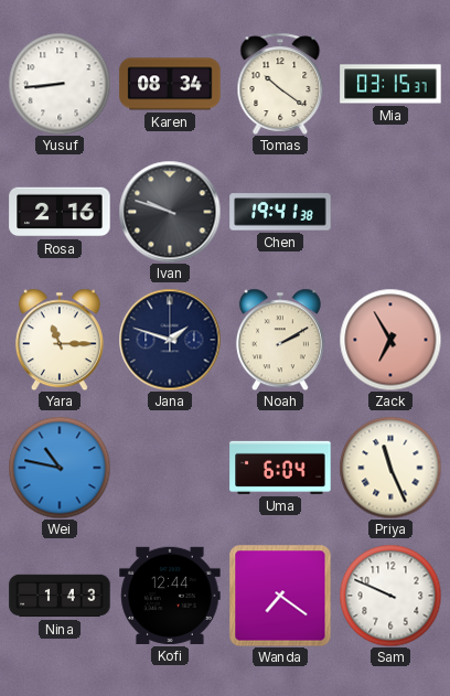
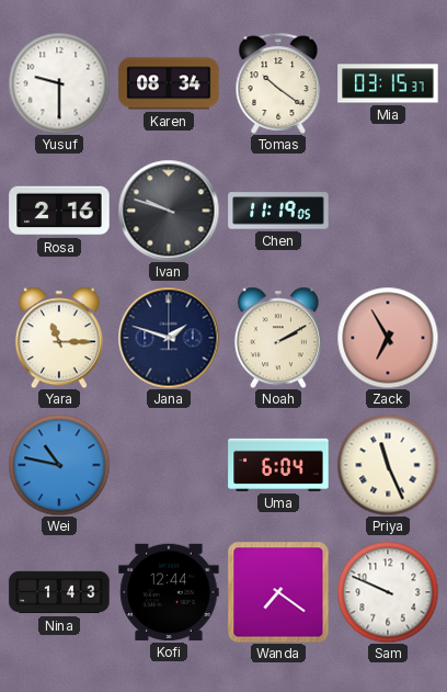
Yusuf: 8:44 -> 9:30 (59, 83)
Chen: 19:41 -> 11:19 (278, 211)
